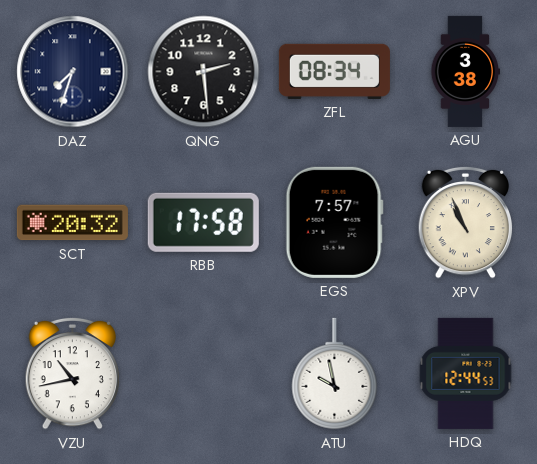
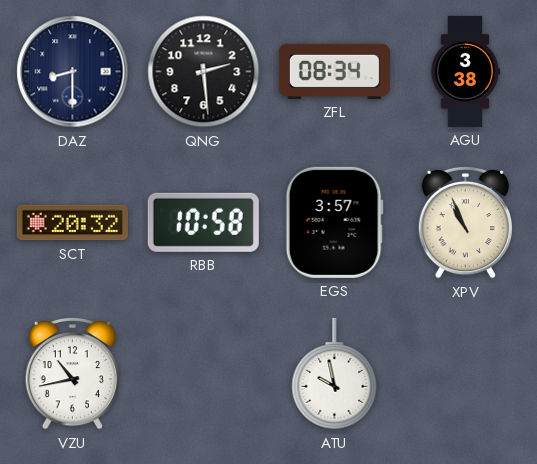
DAZ: 7:33 -> 8:30 (73, 72)
RBB: 17:58 -> 10:58 (203, 222)
EGS: 7:57 -> 3:57 (334, 222)
HDQ: 12:44 -> none (466, 373)
